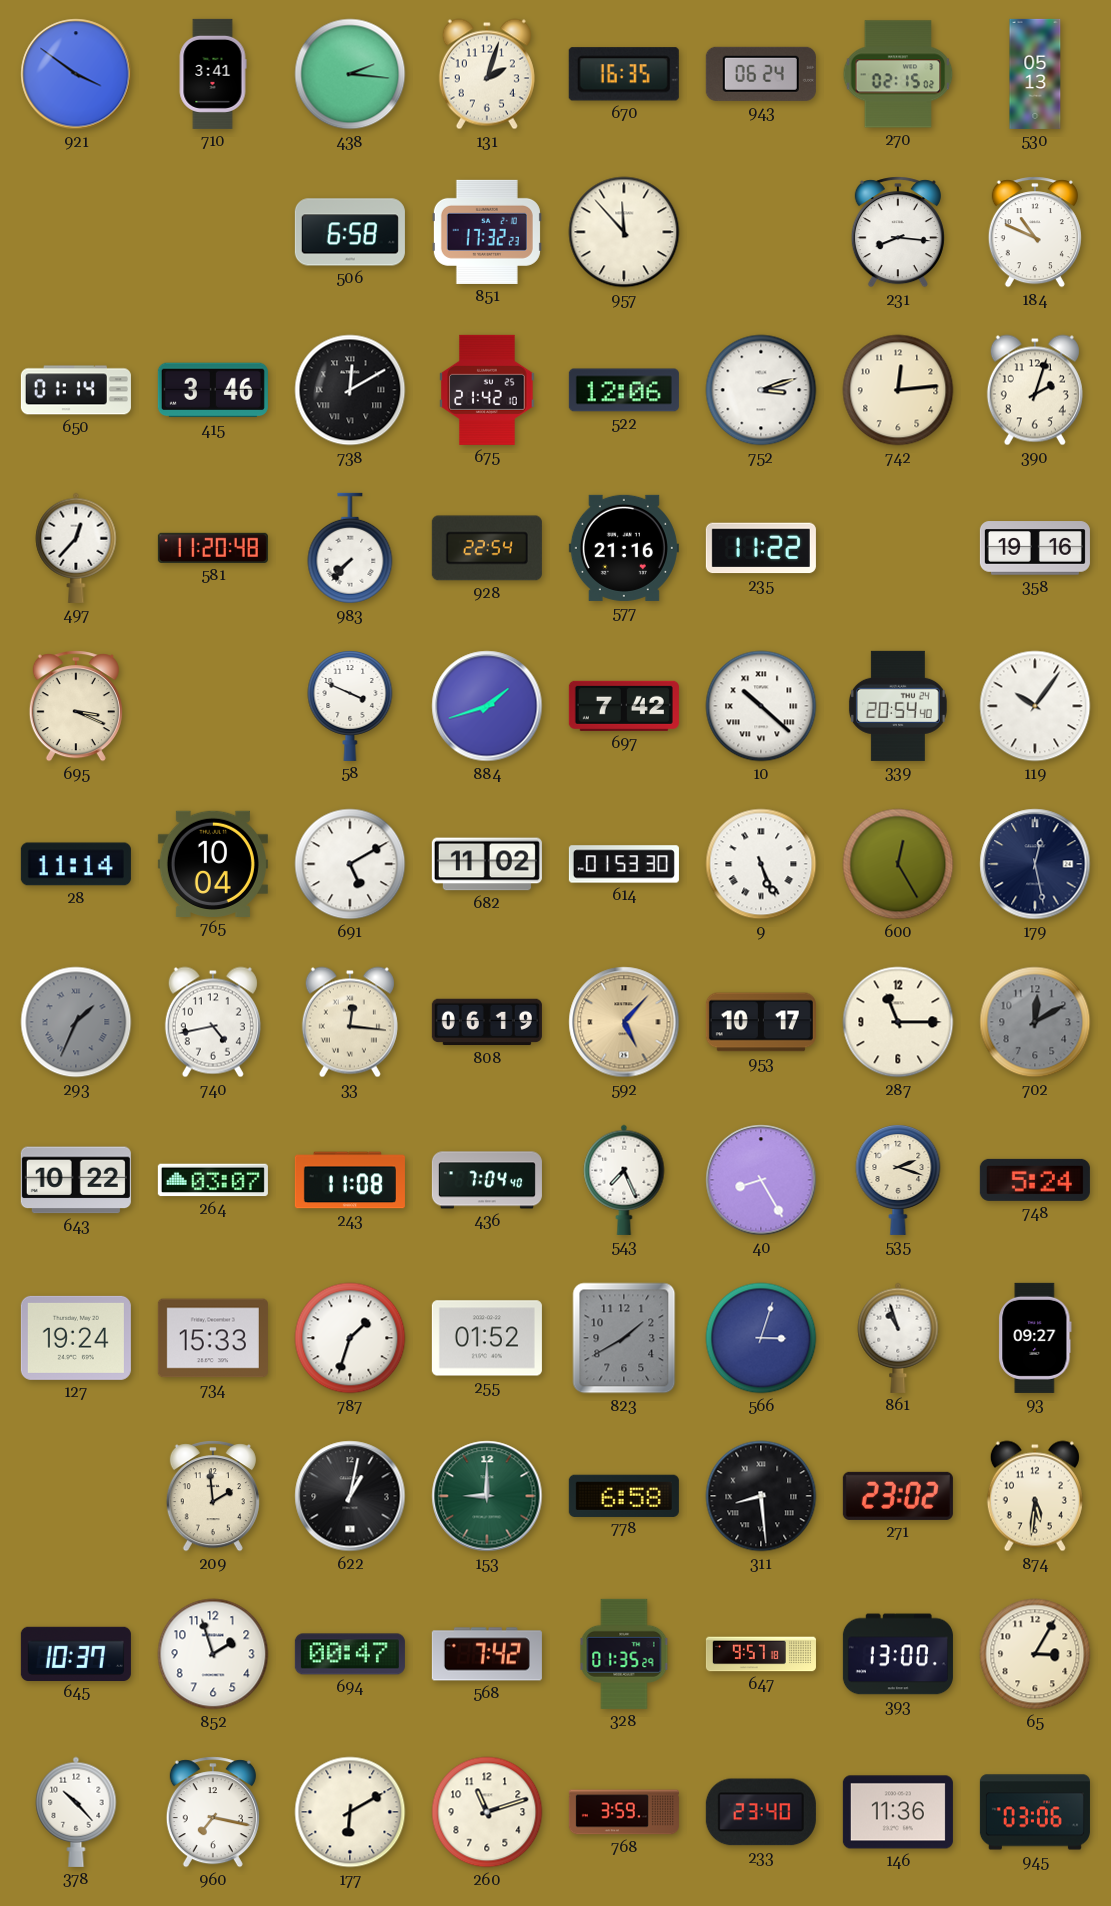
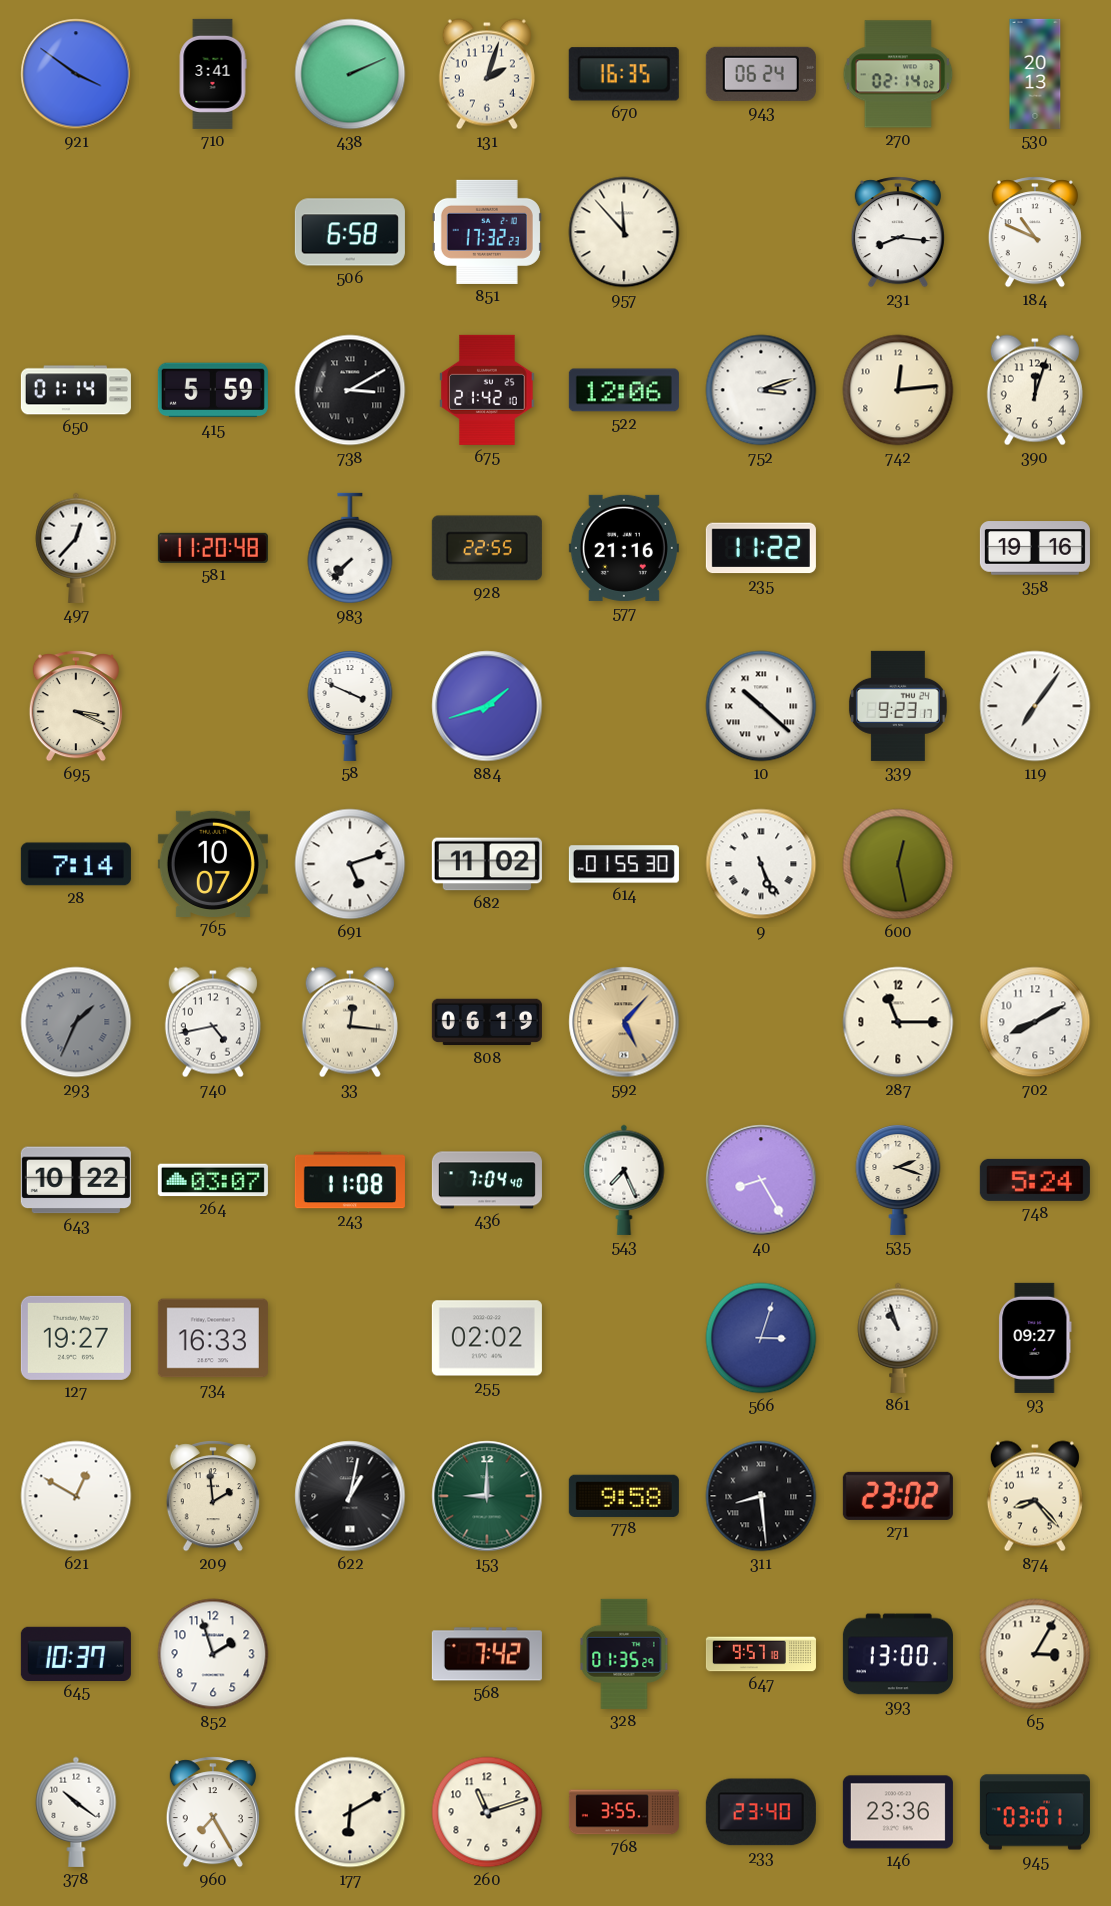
438: 2:16 -> 2:11 (350, 74)
270: 02:15 -> 02:14 (898, 74)
530: 05:13 -> 20:13 (1035, 74)
415: 3:46 -> 5:59 (213, 390)
738: 12:10 -> 3:10 (350, 390)
390: 2:03 -> 12:03 (1035, 390)
928: 22:54 -> 22:55 (487, 548)
697: 7:42 -> none (624, 706)
339: 20:54 -> 9:23 (898, 706)
119: 10:06 -> 7:06 (1035, 706)
28: 11:14 -> 7:14 (76, 864)
765: 10:04 -> 10:07 (213, 863)
691: 5:10 -> 5:12 (350, 864)
614: 01:53 -> 01:55 (624, 864)
600: 12:25 -> 12:28 (898, 864)
179: 12:28 -> none (1035, 864)
953: 10:17 -> none (761, 1022)
702: 12:10 -> 8:10 (1035, 1022)
702 dial: grey -> white (1035, 1022)
127: 19:24 -> 19:27 (76, 1338)
734: 15:33 -> 16:33 (213, 1338)
787: 1:33 -> none (350, 1338)
255: 01:52 -> 02:02 (487, 1338)
823: 1:40 -> none (624, 1338)
621: none -> 12:50 (76, 1496)
778: 6:58 -> 9:58 (624, 1495)
874: 5:31 -> 8:23 (1035, 1496)
694: 00:47 -> none (350, 1654)
378: 10:23 -> 10:21 (76, 1812)
960: 7:17 -> 7:25 (213, 1812)
768: 3:59 -> 3:55 (624, 1812)
146: 11:36 -> 23:36 (898, 1812)
945: 03:06 -> 03:01 (1035, 1812)
